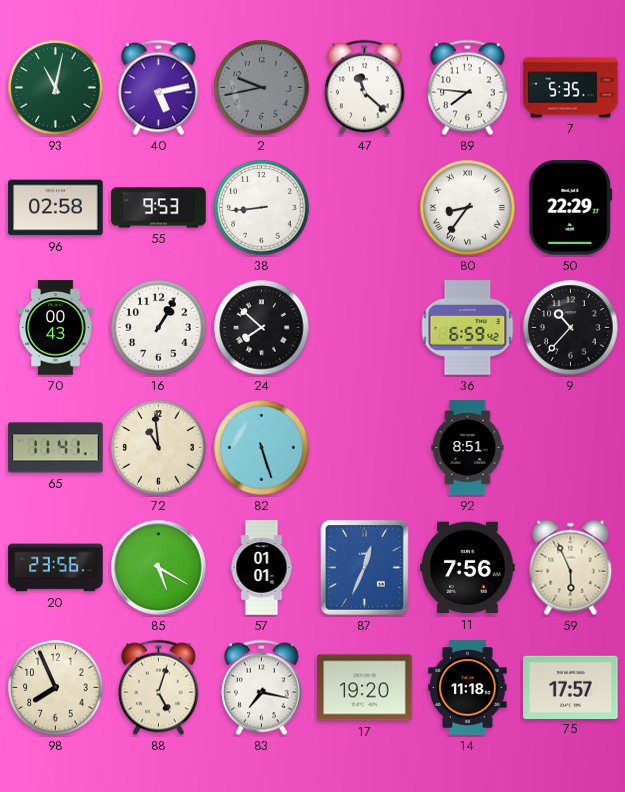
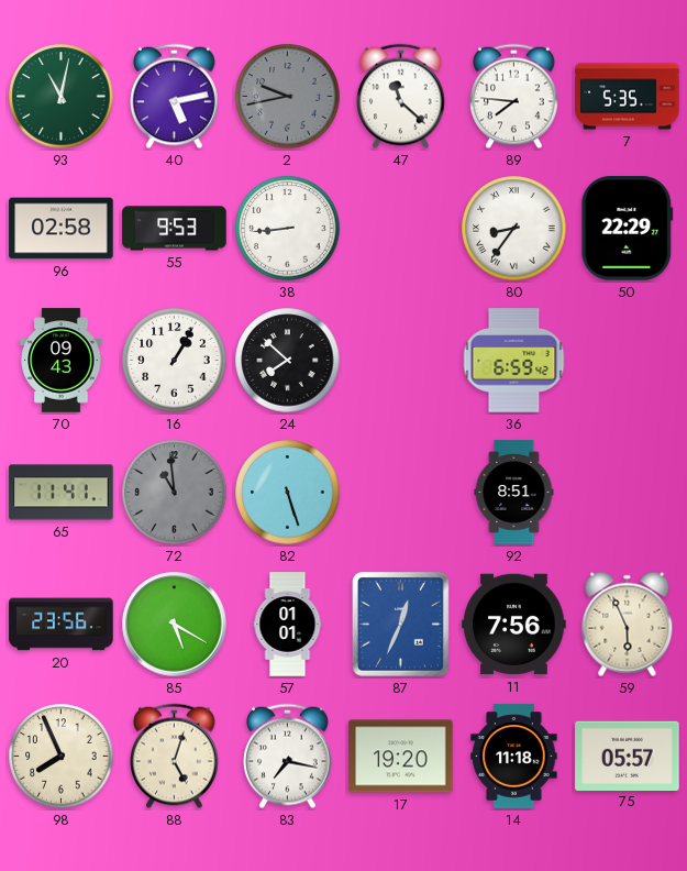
70: 00:43 -> 09:43 (62, 361)
9: 10:37 -> none (571, 328)
72 dial: cream -> grey (175, 493)
75: 17:57 -> 05:57 (628, 756)
